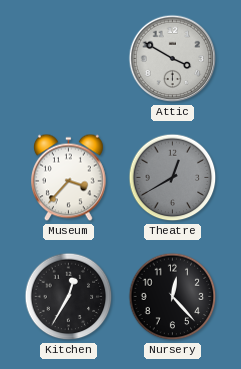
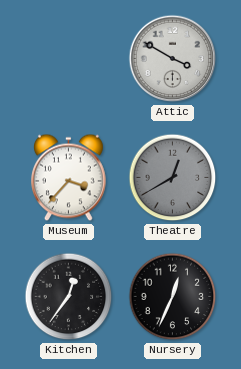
Kitchen: 12:35 -> 12:36 (69, 297)
Nursery: 12:23 -> 12:34 (173, 297)
